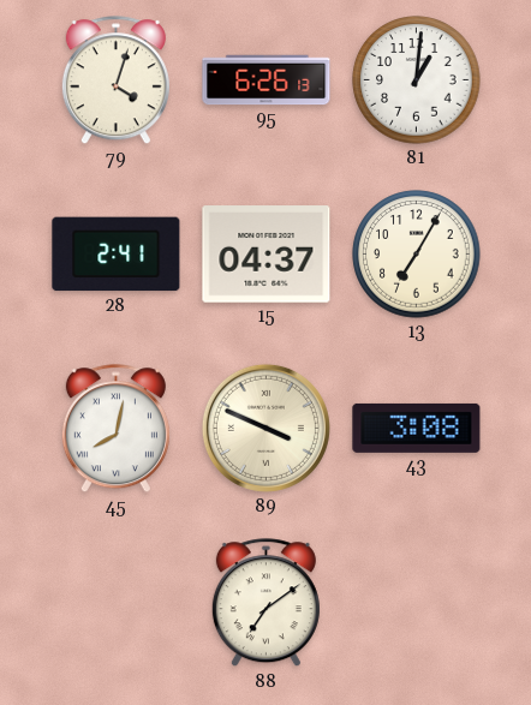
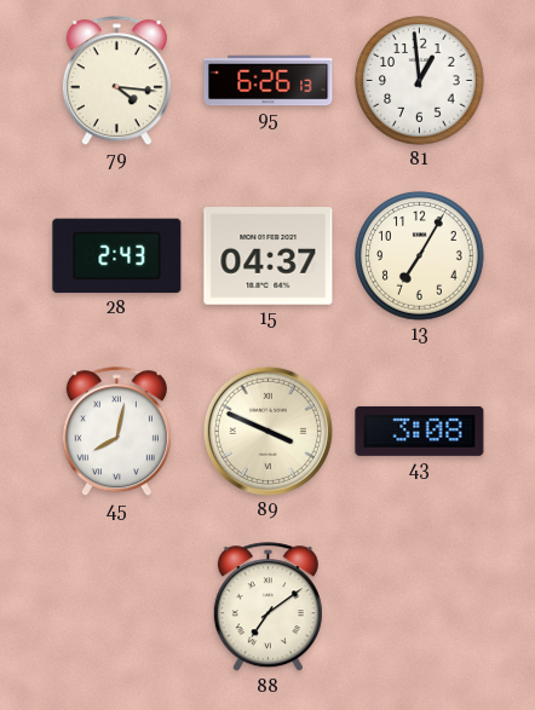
79: 4:03 -> 4:16 (116, 81)
81: 1:01 -> 12:59 (420, 81)
28: 2:41 -> 2:43 (117, 256)
